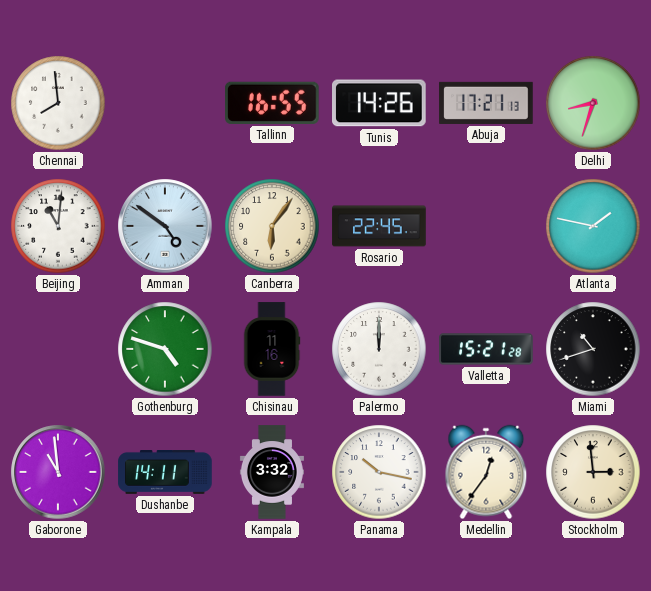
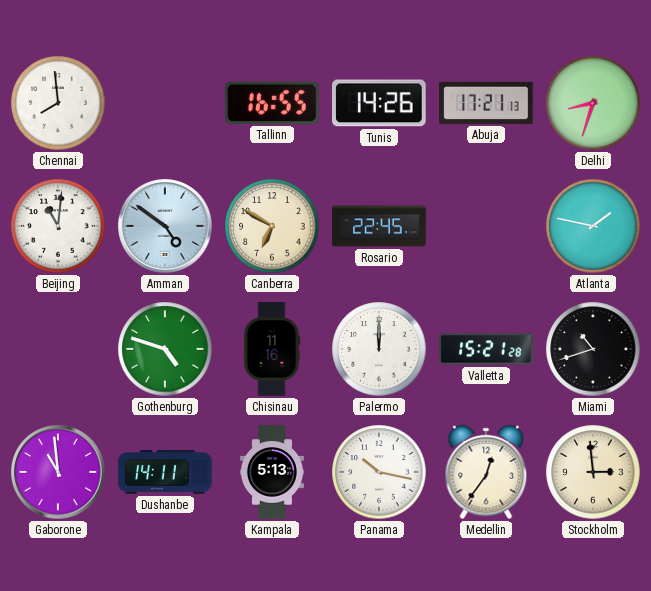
Canberra: 6:06 -> 6:50 (272, 226)
Kampala: 3:32 -> 5:13 (272, 472)
